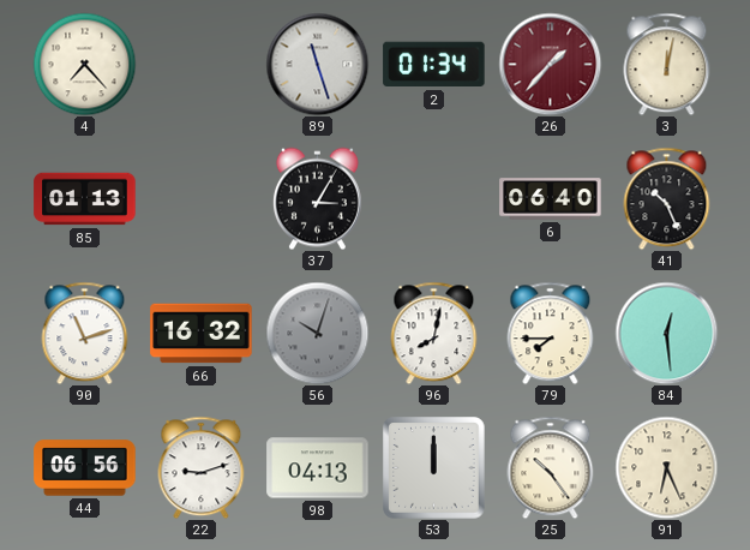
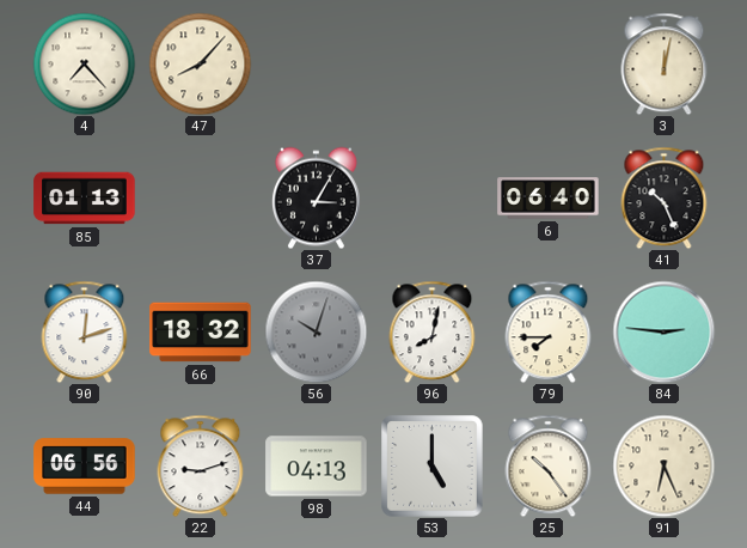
47: none -> 8:07 (200, 63)
89: 11:27 -> none (317, 64)
2: 01:34 -> none (434, 65)
26: 1:37 -> none (550, 64)
90: 11:12 -> 12:12 (85, 331)
66: 16:32 -> 18:32 (201, 333)
84: 12:29 -> 2:46 (663, 331)
53: 12:00 -> 5:00 (433, 467)
